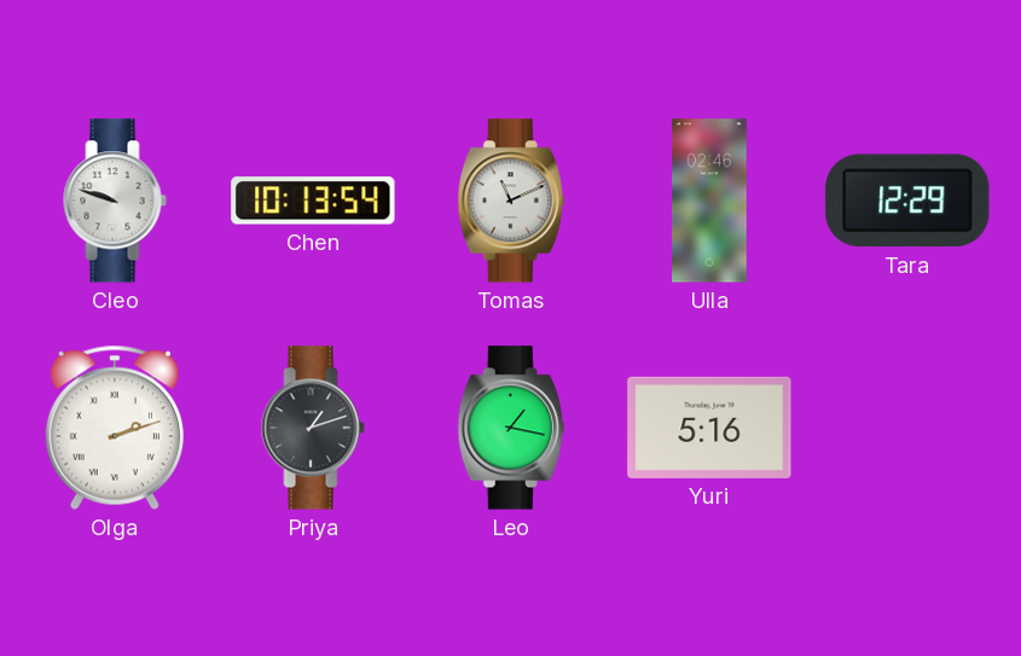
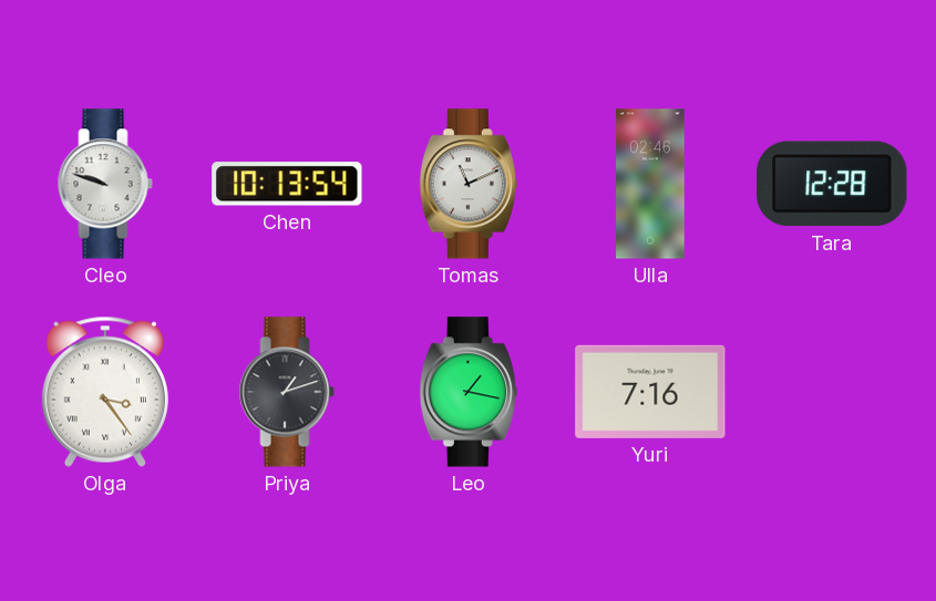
Tara: 12:29 -> 12:28 (832, 184)
Olga: 2:12 -> 3:24 (105, 392)
Yuri: 5:16 -> 7:16 (650, 392)
